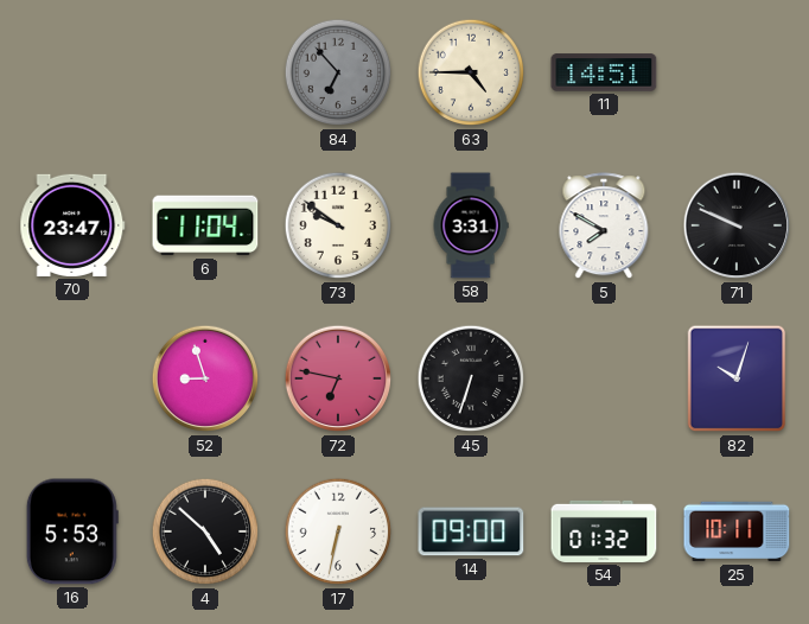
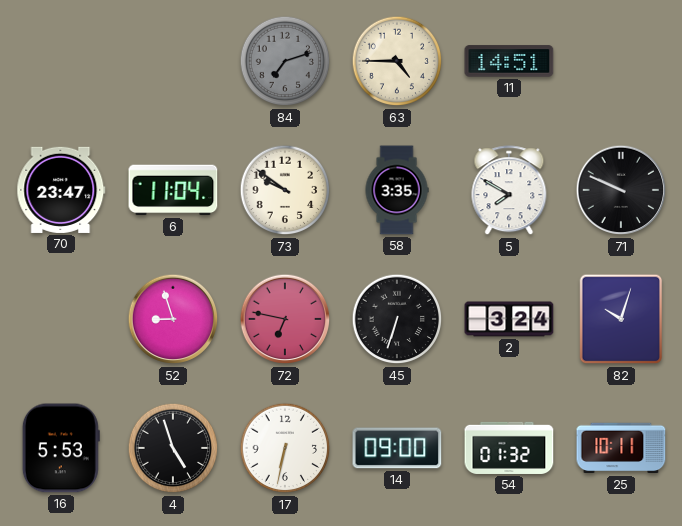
84: 6:53 -> 7:12 (285, 61)
58: 3:31 -> 3:35 (397, 190)
2: none -> 3:24 (509, 319)
4: 4:52 -> 4:57 (173, 448)
